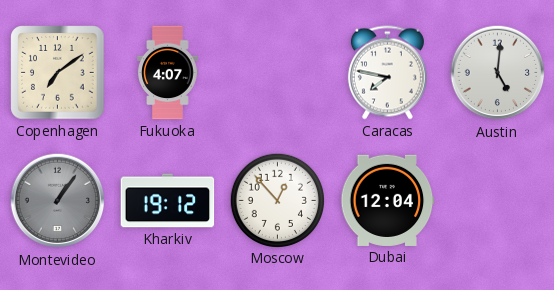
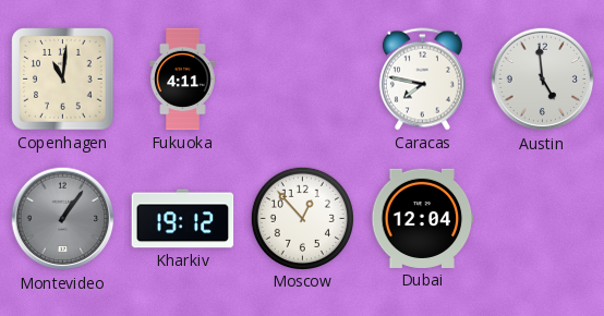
Copenhagen: 7:09 -> 11:01 (63, 80)
Fukuoka: 4:07 -> 4:11 (183, 80)
Austin: 5:01 -> 4:59 (543, 80)
